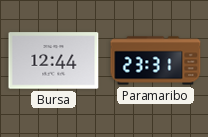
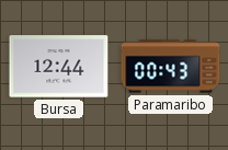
Paramaribo: 23:31 -> 00:43 (171, 67)
